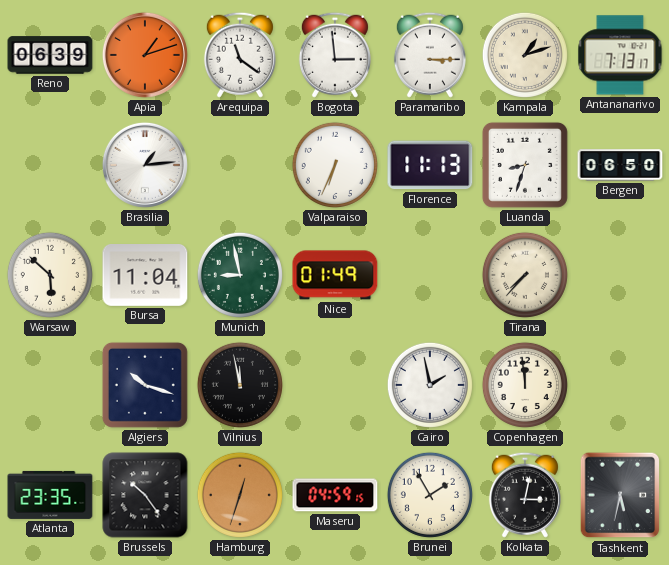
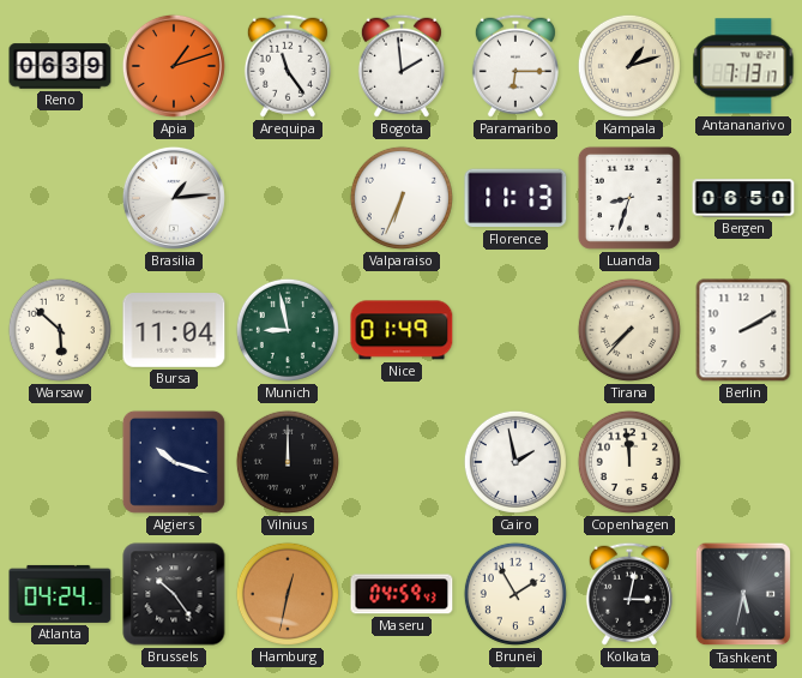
Arequipa: 11:21 -> 11:24 (288, 66)
Bogota: 2:59 -> 1:59 (402, 66)
Paramaribo: 3:15 -> 6:15 (515, 66)
Berlin: none -> 2:10 (743, 330)
Vilnius: 11:58 -> 12:00 (288, 462)
Atlanta: 23:35 -> 04:24 (60, 594)
Hamburg: 12:33 -> 12:32 (288, 594)
Maseru: 04:59:15 -> 04:59:43 (402, 594)
